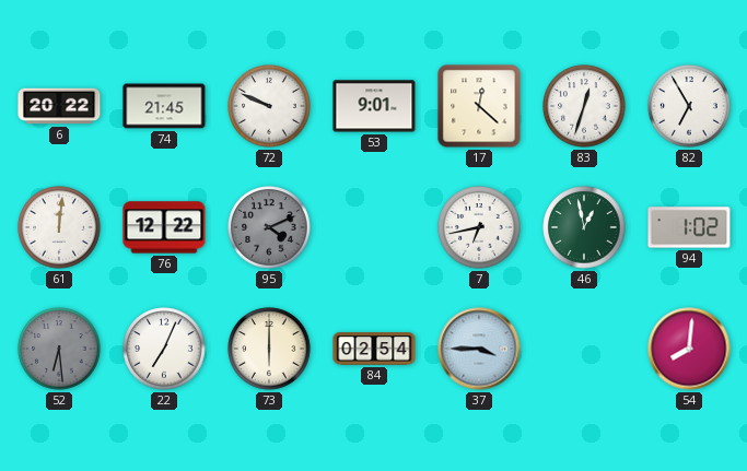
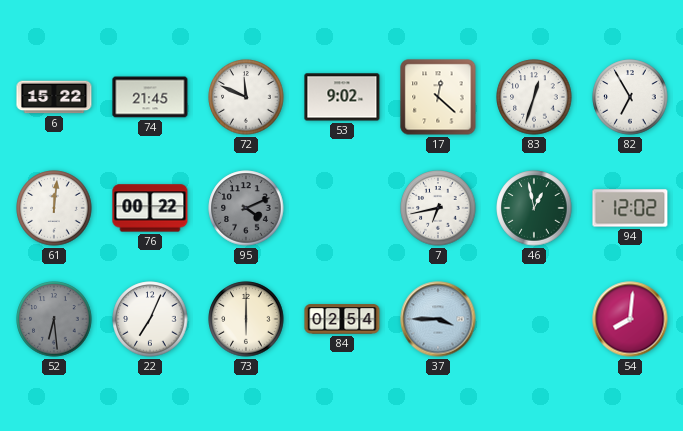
6: 20:22 -> 15:22 (54, 97)
72: 9:49 -> 11:49 (246, 97)
53: 9:01 -> 9:02 (342, 97)
76: 12:22 -> 00:22 (150, 208)
94: 1:02 -> 12:02 (630, 208)
